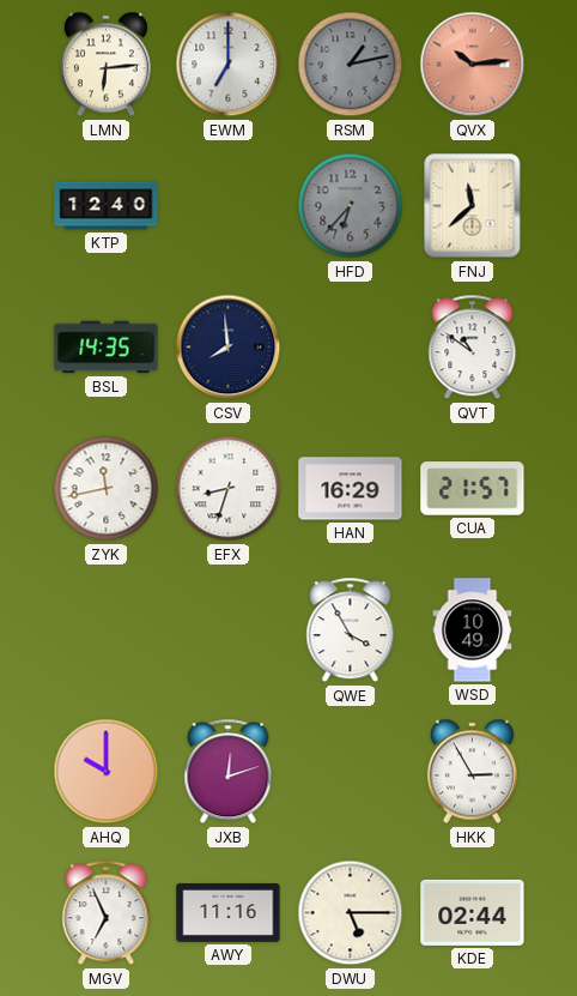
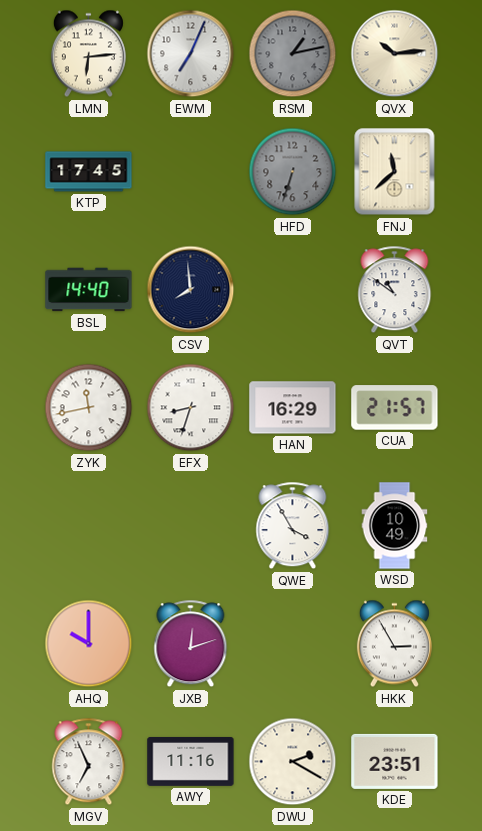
EWM: 7:00 -> 7:04 (191, 54)
QVX dial: salmon -> cream (395, 54)
KTP: 12:40 -> 17:45 (89, 172)
HFD: 6:37 -> 6:33 (293, 172)
BSL: 14:35 -> 14:40 (89, 290)
DWU: 5:15 -> 2:20 (293, 762)
KDE: 02:44 -> 23:51 (395, 761)
